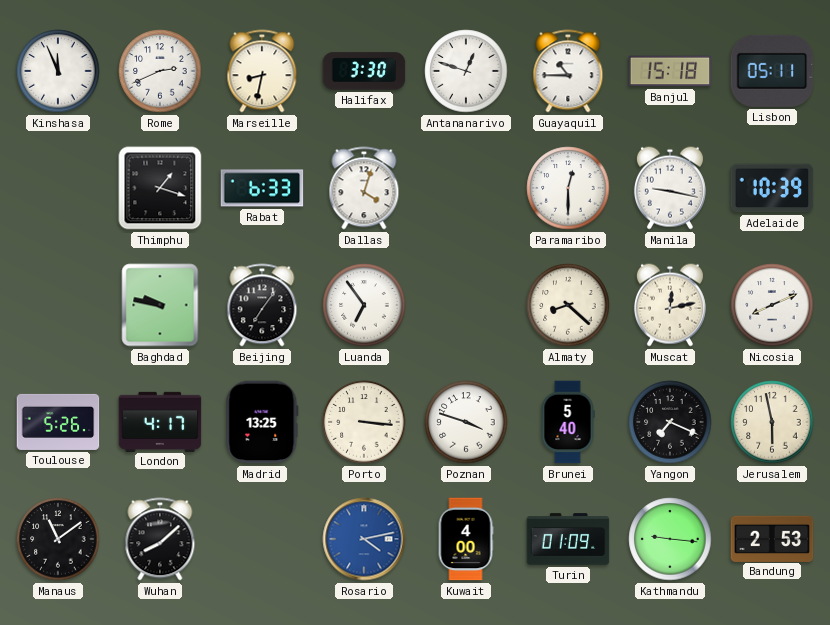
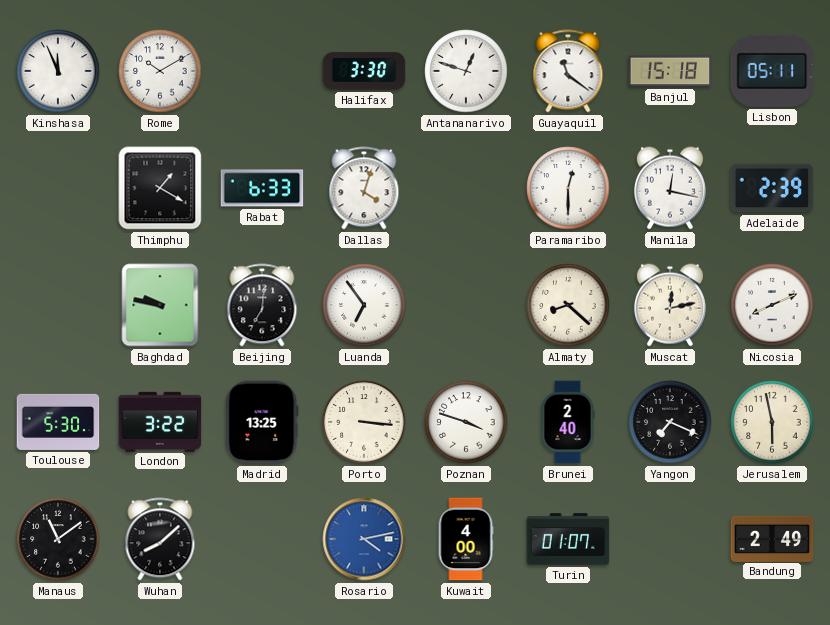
Rome: 2:41 -> 10:10 (160, 71)
Marseille: 8:32 -> none (262, 71)
Guayaquil: 10:45 -> 11:21 (568, 71)
Thimphu: 1:18 -> 1:20 (160, 188)
Manila: 9:17 -> 12:17 (670, 188)
Adelaide: 10:39 -> 2:39 (772, 188)
Beijing: 7:06 -> 7:01 (262, 305)
Toulouse: 5:26 -> 5:30 (58, 422)
London: 4:17 -> 3:22 (160, 421)
Brunei: 5:40 -> 2:40 (568, 422)
Turin: 01:09 -> 01:07 (568, 539)
Kathmandu: 9:16 -> none (670, 539)
Bandung: 2:53 -> 2:49 (772, 538)
